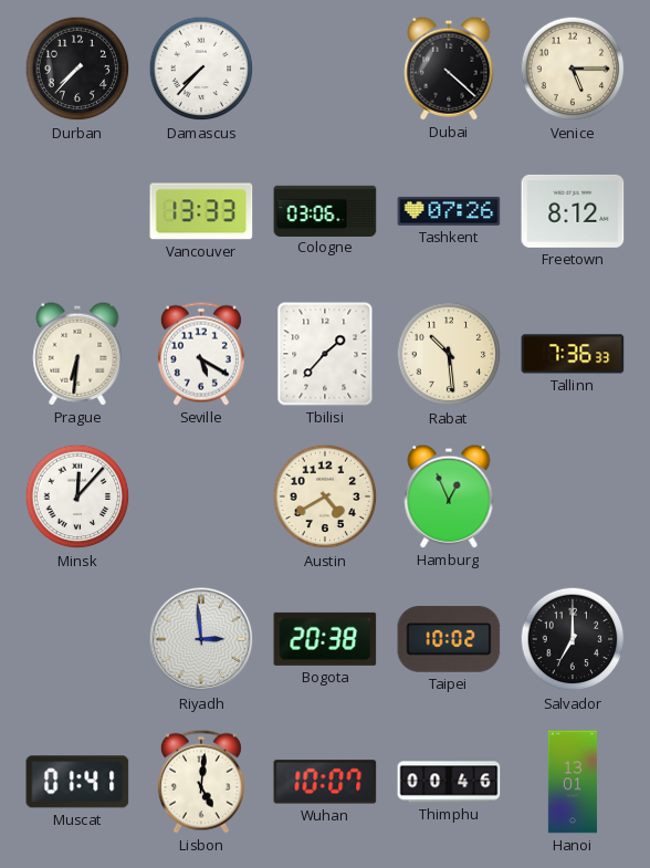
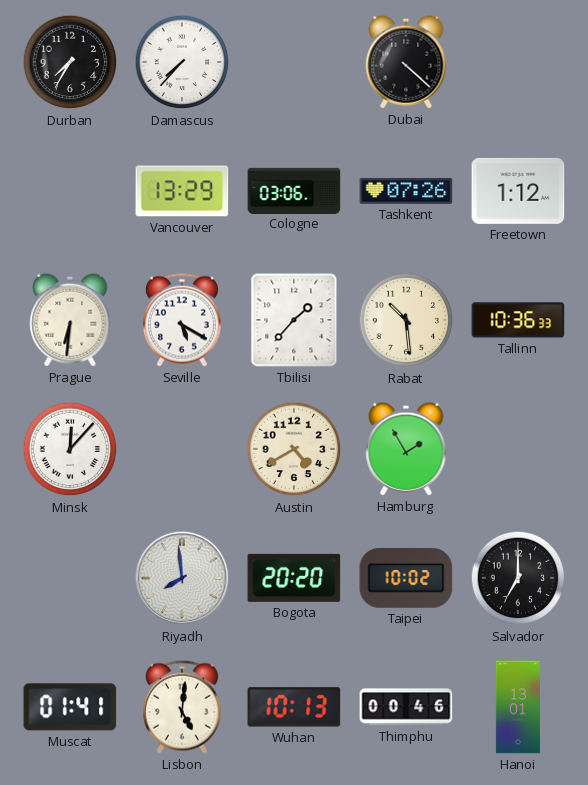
Durban: 7:37 -> 7:35 (70, 62)
Venice: 5:15 -> none (573, 69)
Vancouver: 13:33 -> 13:29 (182, 191)
Freetown: 8:12 -> 1:12 (518, 191)
Tallinn: 7:36 -> 10:36 (518, 320)
Hamburg: 12:56 -> 1:55 (406, 449)
Riyadh: 2:59 -> 7:59 (182, 578)
Bogota: 20:38 -> 20:20 (294, 578)
Wuhan: 10:07 -> 10:13 (294, 707)
